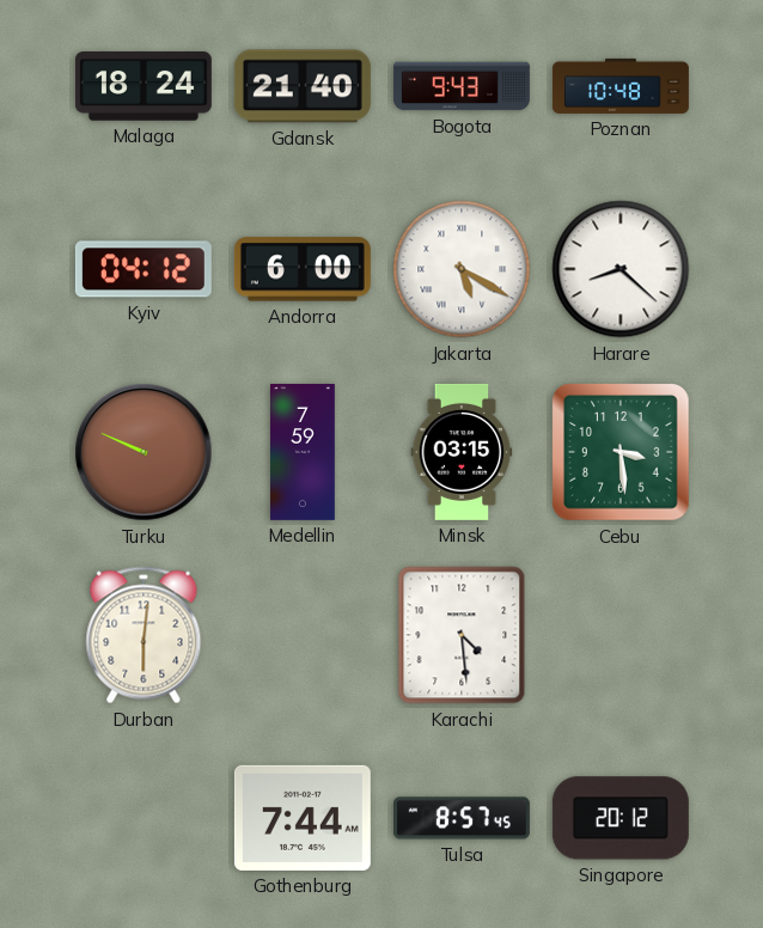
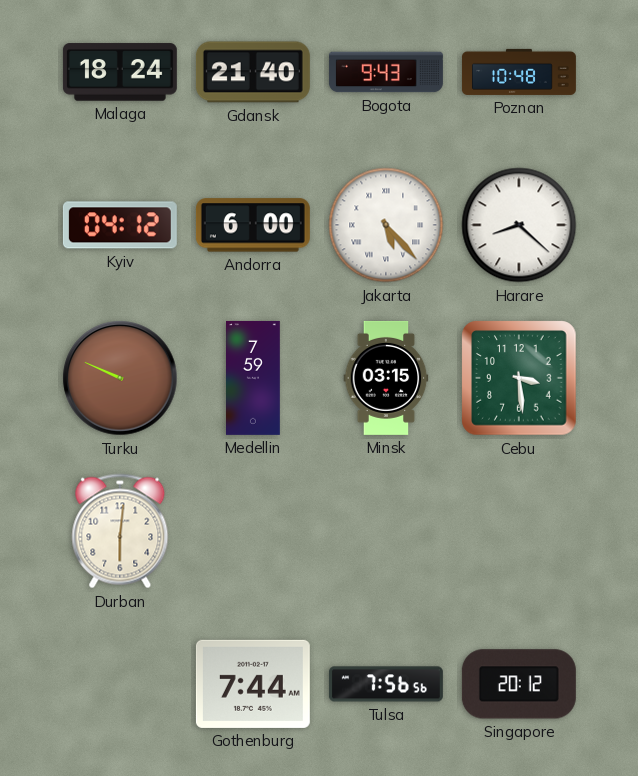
Jakarta: 5:20 -> 5:23 (386, 225)
Karachi: 4:29 -> none (462, 635)
Tulsa: 8:57 -> 7:56 (386, 684)
